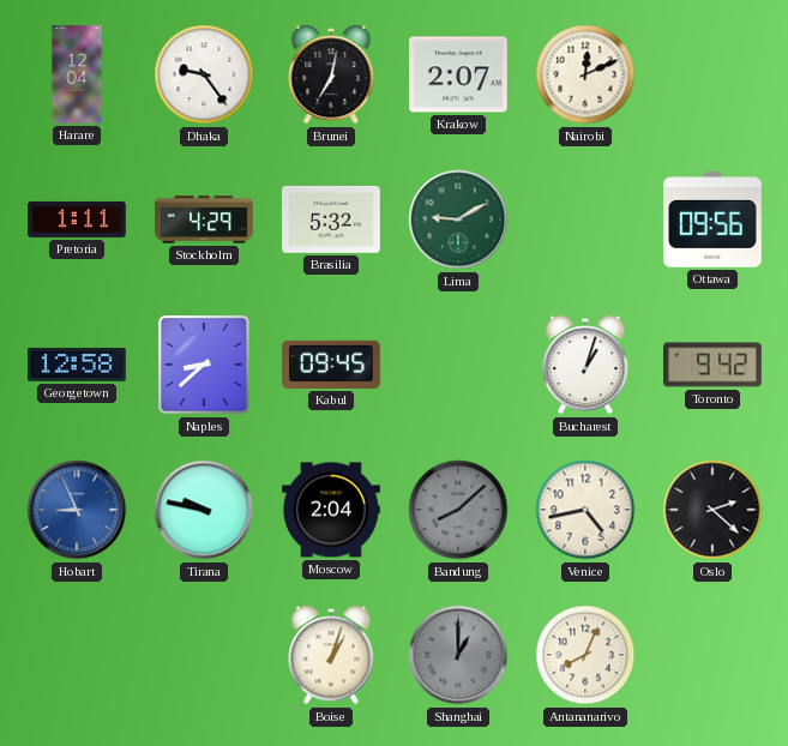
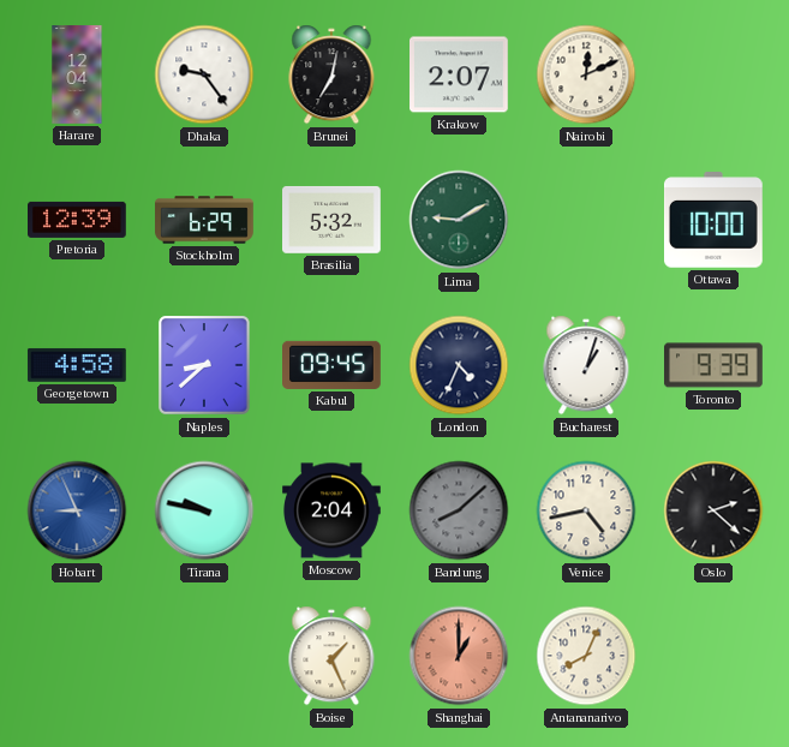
Pretoria: 1:11 -> 12:39 (78, 220)
Stockholm: 4:29 -> 6:29 (204, 220)
Ottawa: 09:56 -> 10:00 (715, 220)
Georgetown: 12:58 -> 4:58 (77, 365)
London: none -> 4:34 (459, 365)
Toronto: 9:42 -> 9:39 (715, 365)
Boise: 1:03 -> 1:26 (331, 656)
Shanghai dial: grey -> salmon (459, 656)
